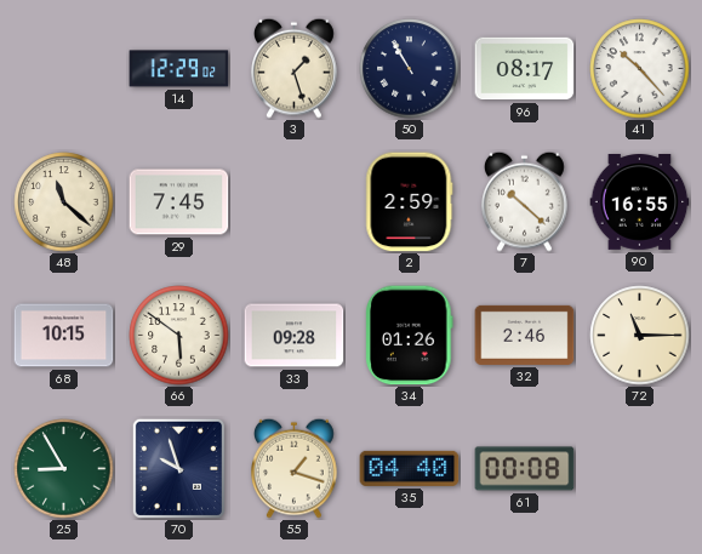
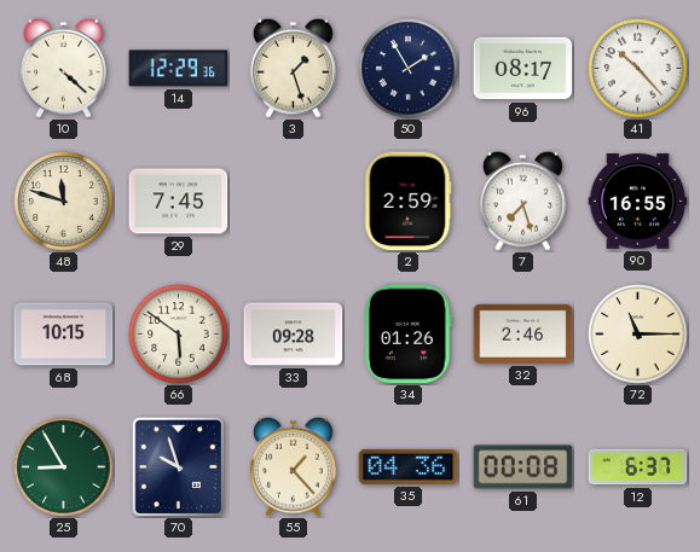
10: none -> 4:22 (64, 68)
14: 12:29:02 -> 12:29:36 (179, 69)
50: 10:55 -> 1:55 (409, 69)
48: 11:22 -> 11:48 (64, 202)
7: 10:22 -> 7:27 (523, 201)
55: 1:18 -> 1:23 (294, 466)
35: 04:40 -> 04:36 (409, 466)
12: none -> 6:37 (638, 467)
